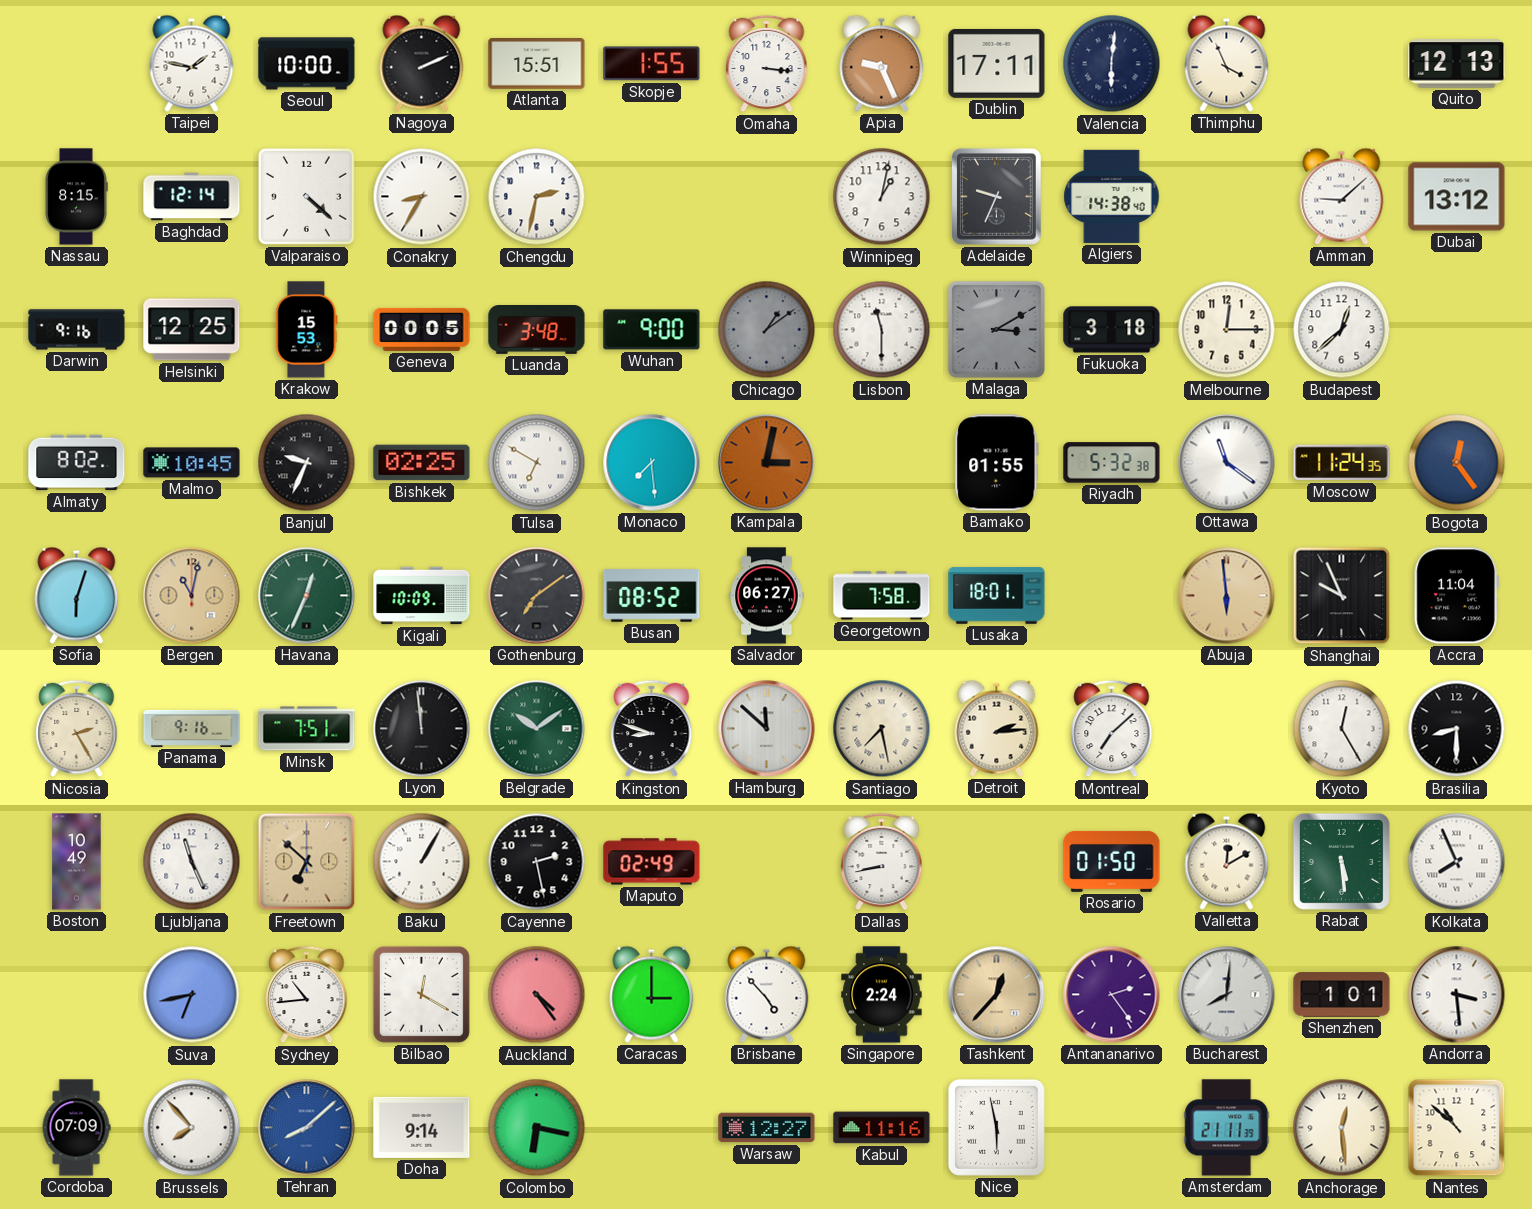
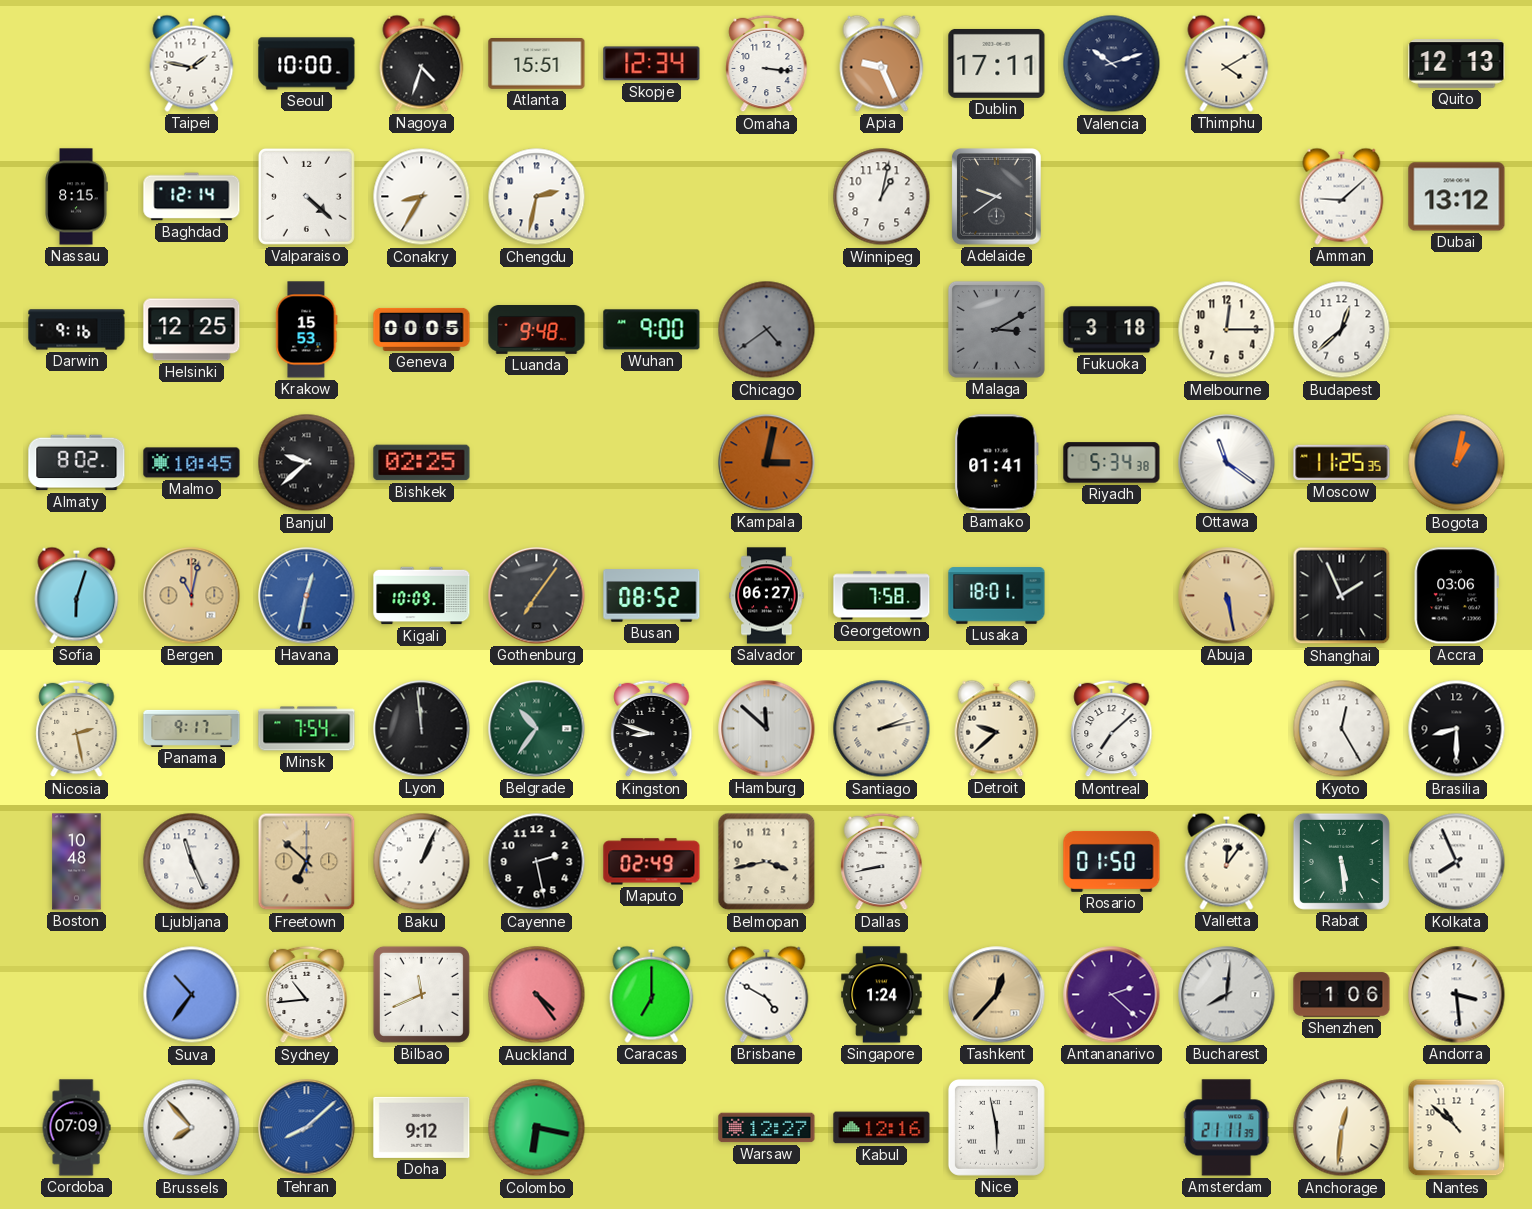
Nagoya: 2:11 -> 4:33 (422, 63)
Skopje: 1:55 -> 12:34 (652, 64)
Valencia: 6:01 -> 10:12 (1112, 64)
Thimphu: 3:56 -> 4:10 (1227, 63)
Adelaide: 9:34 -> 9:39 (997, 197)
Algiers: 14:38 -> none (1112, 196)
Luanda: 3:48 -> 9:48 (537, 330)
Chicago: 1:09 -> 4:39 (767, 330)
Lisbon: 11:30 -> none (882, 330)
Banjul: 9:34 -> 9:38 (307, 463)
Tulsa: 6:50 -> none (537, 463)
Monaco: 7:29 -> none (652, 463)
Bamako: 01:55 -> 01:41 (997, 463)
Riyadh: 5:32 -> 5:34 (1112, 463)
Moscow: 11:24 -> 11:25 (1342, 463)
Bogota: 12:24 -> 1:02 (1457, 463)
Havana: 12:34 -> 12:32 (307, 596)
Havana dial: green -> blue (307, 596)
Gothenburg: 7:09 -> 7:06 (537, 596)
Abuja: 5:59 -> 5:28 (1227, 596)
Shanghai: 9:56 -> 1:56 (1342, 596)
Accra: 11:04 -> 03:06 (1456, 596)
Nicosia: 2:25 -> 2:28 (77, 729)
Panama: 9:16 -> 9:17 (192, 728)
Minsk: 7:51 -> 7:54 (307, 729)
Belgrade: 10:09 -> 10:36 (537, 729)
Santiago: 7:28 -> 2:13 (882, 729)
Detroit: 2:14 -> 9:38 (997, 728)
Boston: 10:49 -> 10:48 (77, 862)
Baku: 1:05 -> 1:04 (422, 862)
Belmopan: none -> 3:43 (767, 862)
Valletta: 12:10 -> 12:06 (1227, 861)
Suva: 6:43 -> 10:36 (192, 995)
Bilbao: 12:20 -> 11:41 (421, 994)
Caracas: 3:00 -> 7:00 (652, 994)
Brisbane: 4:53 -> 4:50 (767, 994)
Singapore: 2:24 -> 1:24 (882, 995)
Antananarivo: 2:24 -> 2:22 (1112, 995)
Shenzhen: 1:01 -> 1:06 (1342, 995)
Doha: 9:14 -> 9:12 (422, 1127)
Kabul: 11:16 -> 12:16 (882, 1128)
Anchorage: 12:29 -> 12:31 (1342, 1128)
